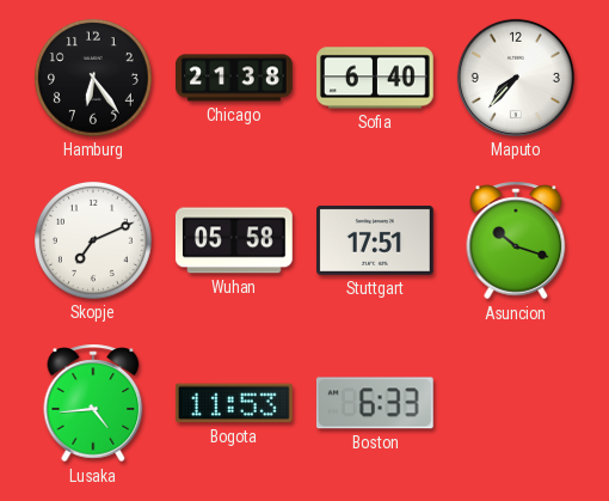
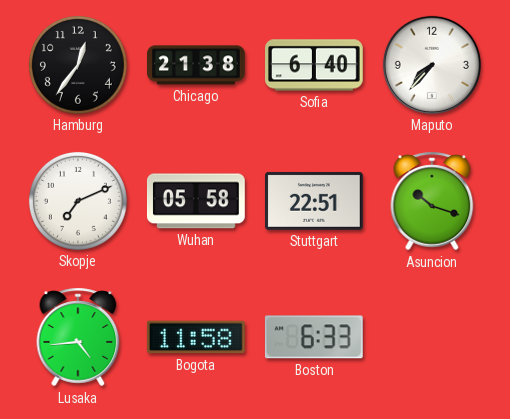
Hamburg: 6:24 -> 12:36 (78, 65)
Stuttgart: 17:51 -> 22:51 (315, 201)
Bogota: 11:53 -> 11:58 (196, 337)
